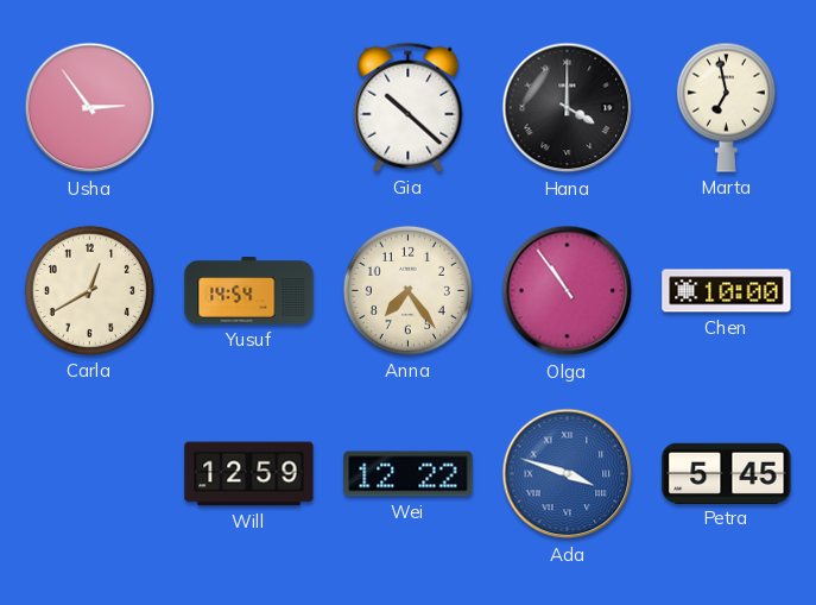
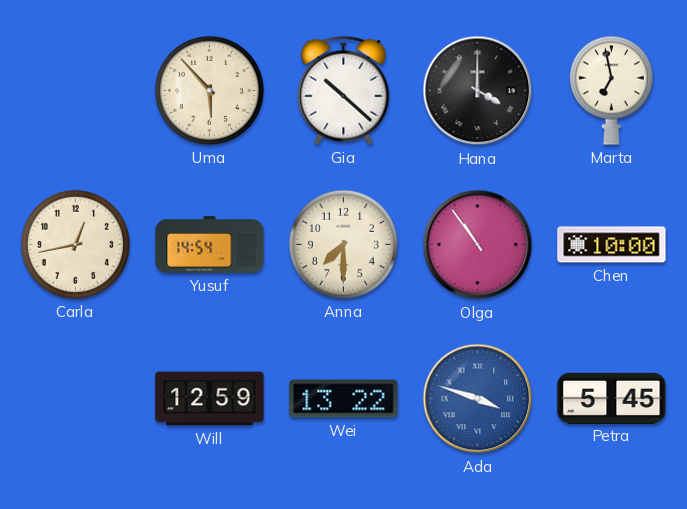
Usha: 2:54 -> none (90, 108)
Uma: none -> 5:53 (209, 90)
Carla: 12:40 -> 12:43 (75, 244)
Anna: 7:24 -> 7:30 (343, 244)
Wei: 12:22 -> 13:22 (344, 399)
